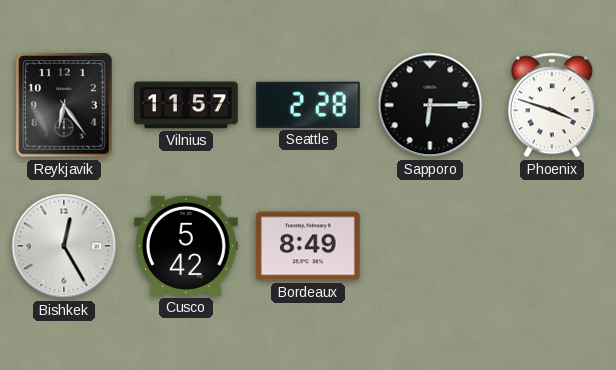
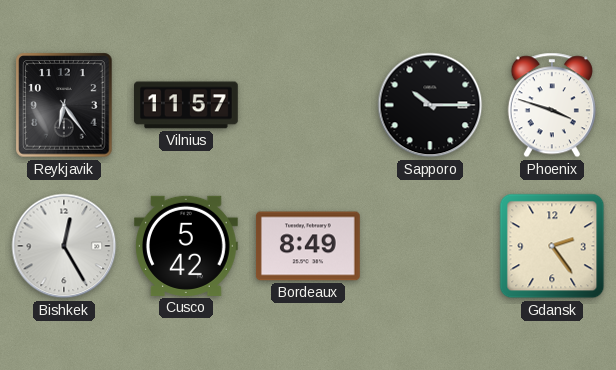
Seattle: 2:28 -> none (308, 105)
Sapporo: 6:15 -> 10:15 (430, 105)
Gdansk: none -> 2:24 (552, 246)
